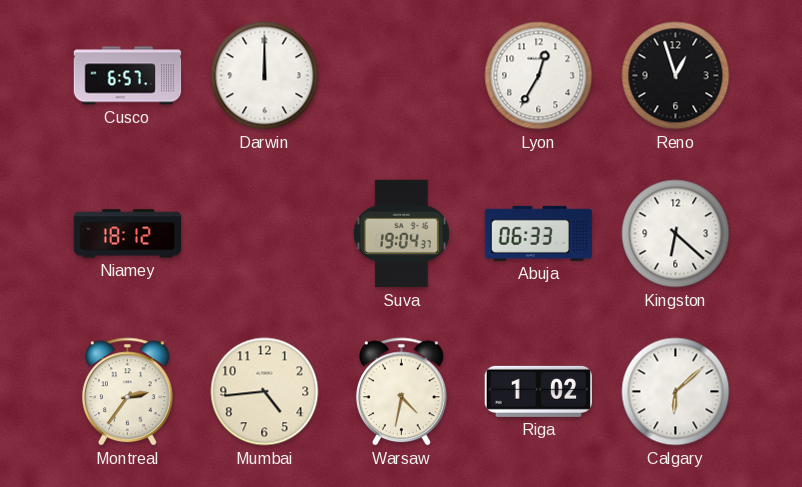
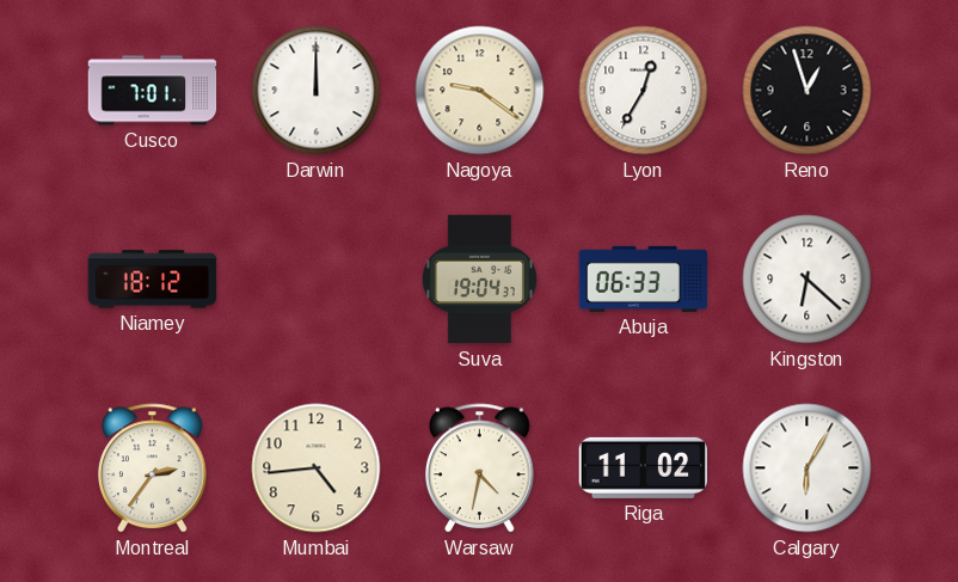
Cusco: 6:57 -> 7:01 (153, 91)
Nagoya: none -> 9:21 (480, 91)
Riga: 1:02 -> 11:02 (644, 467)
Calgary: 6:08 -> 6:05 (807, 468)
